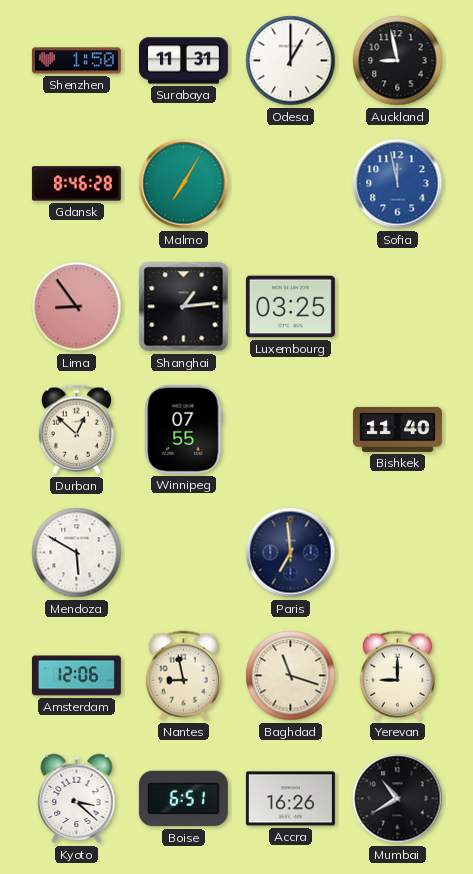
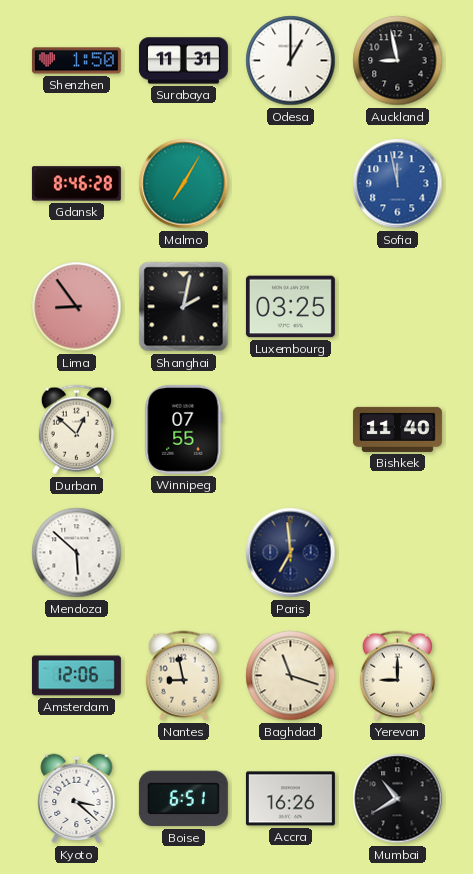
Shanghai: 1:14 -> 2:02 (184, 307)
Mendoza: 5:50 -> 5:52 (77, 553)
